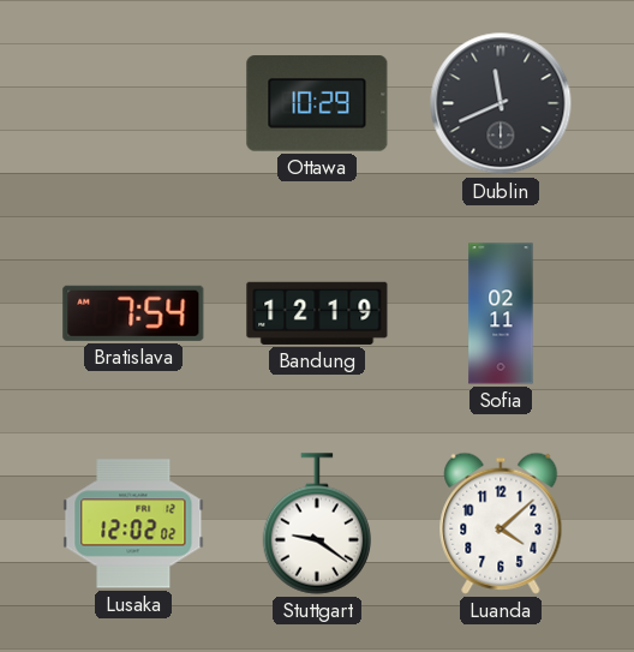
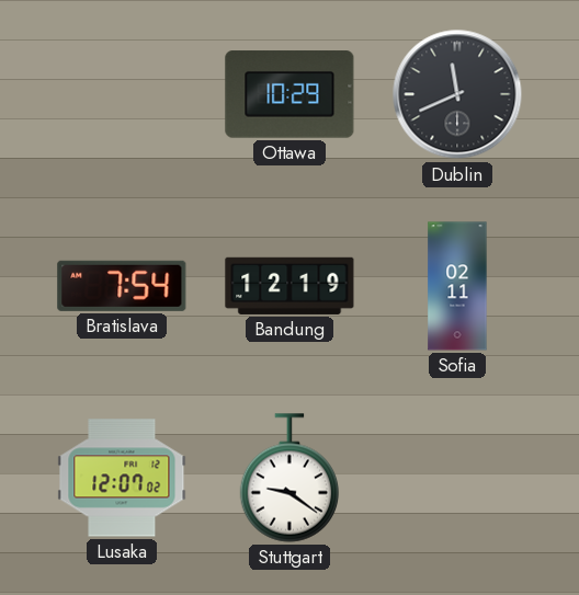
Lusaka: 12:02 -> 12:07 (122, 478)
Luanda: 4:08 -> none (501, 524)
